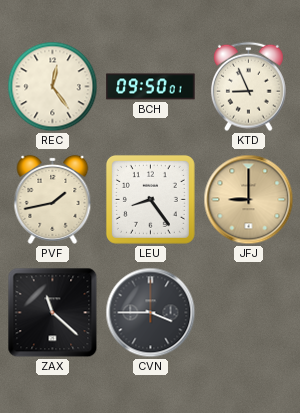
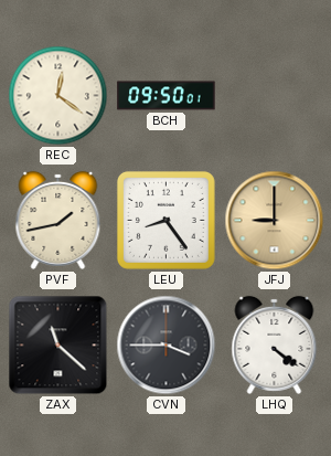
REC: 12:24 -> 12:21 (58, 96)
KTD: 8:56 -> none (248, 87)
LHQ: none -> 4:21 (275, 344)
